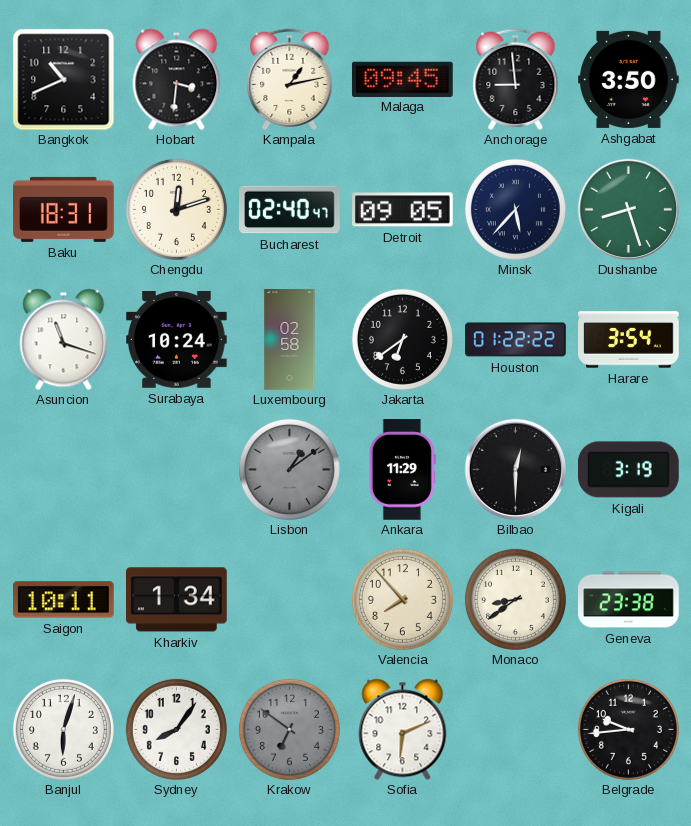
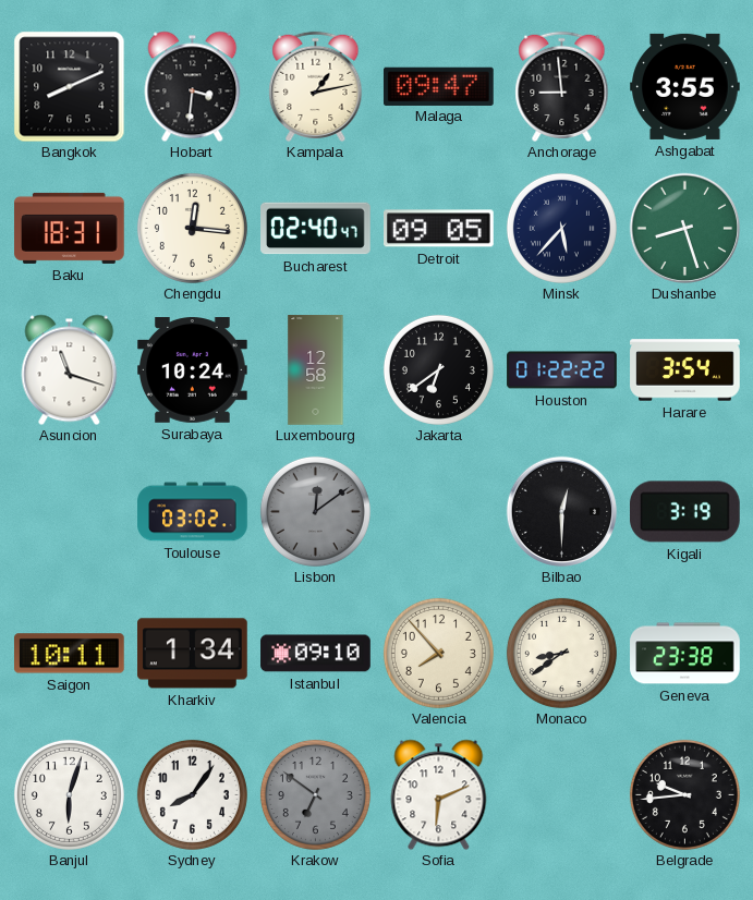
Bangkok: 10:41 -> 8:11 (69, 86)
Malaga: 09:45 -> 09:47 (439, 86)
Ashgabat: 3:50 -> 3:55 (685, 86)
Chengdu: 12:12 -> 12:16 (192, 228)
Luxembourg: 02:58 -> 12:58 (316, 370)
Toulouse: none -> 03:02 (193, 512)
Lisbon: 1:09 -> 12:09 (315, 511)
Ankara: 11:29 -> none (402, 470)
Istanbul: none -> 09:10 (316, 654)
